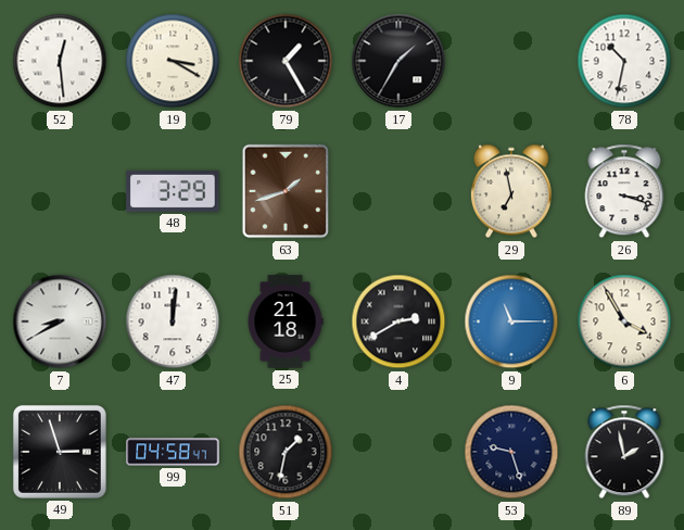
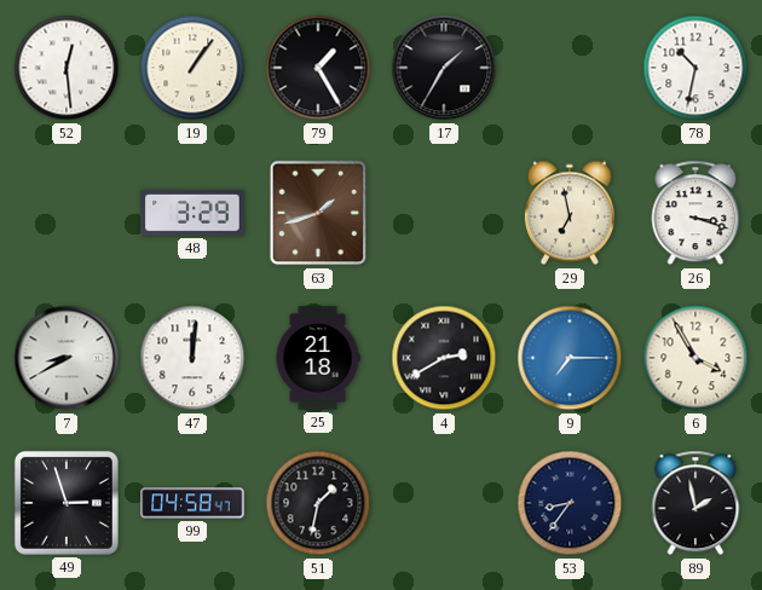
19: 3:20 -> 1:06 (192, 68)
9: 11:15 -> 7:15 (570, 358)
53: 9:27 -> 8:36 (570, 503)
